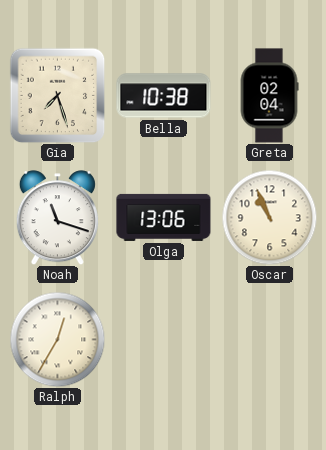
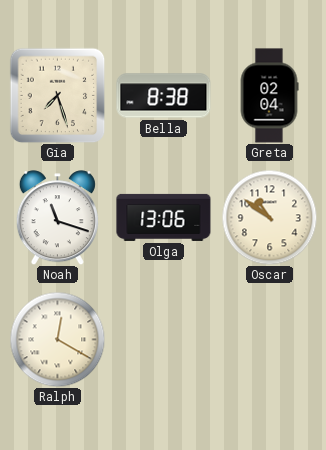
Bella: 10:38 -> 8:38 (164, 96)
Oscar: 10:56 -> 10:51 (269, 217)
Ralph: 12:35 -> 12:20 (57, 339)
